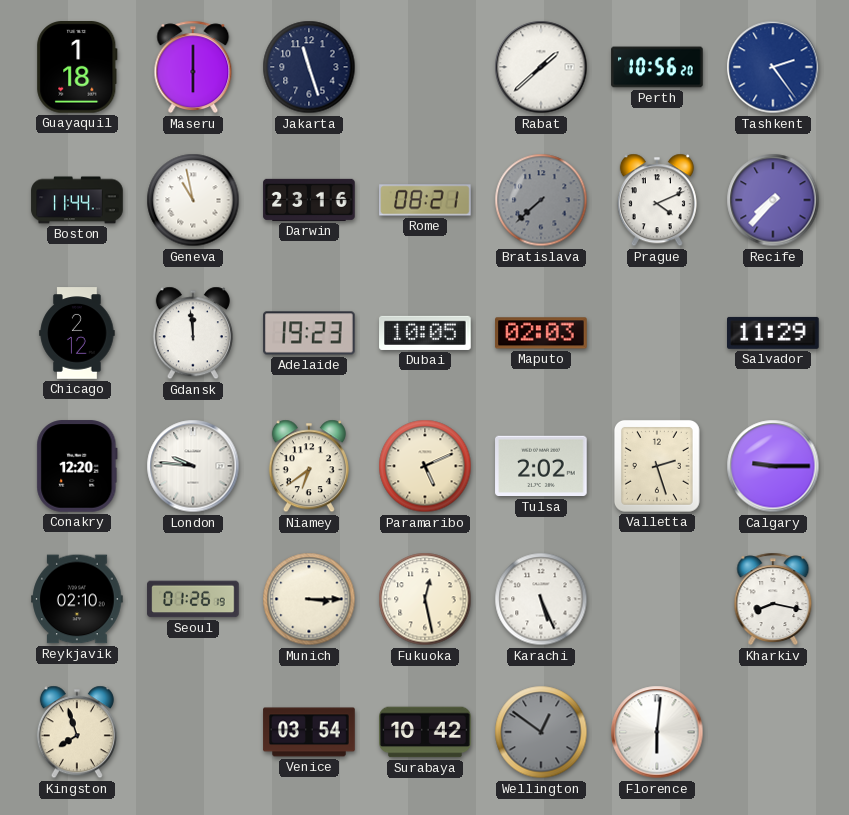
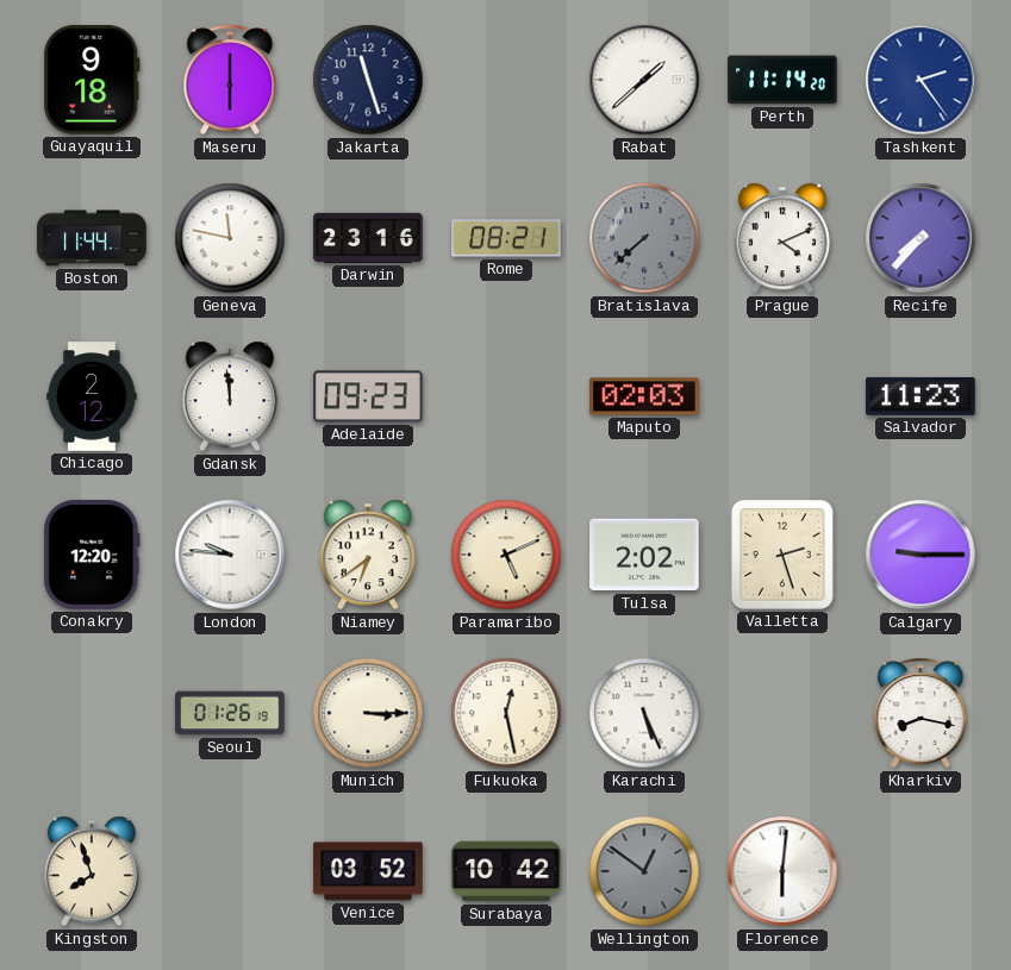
Guayaquil: 1:18 -> 9:18 (92, 80)
Perth: 10:56 -> 11:14 (782, 80)
Geneva: 10:58 -> 11:47 (230, 238)
Adelaide: 19:23 -> 09:23 (368, 396)
Dubai: 10:05 -> none (425, 333)
Salvador: 11:29 -> 11:23 (920, 396)
Reykjavik: 02:10 -> none (77, 599)
Venice: 03:54 -> 03:52 (368, 871)
